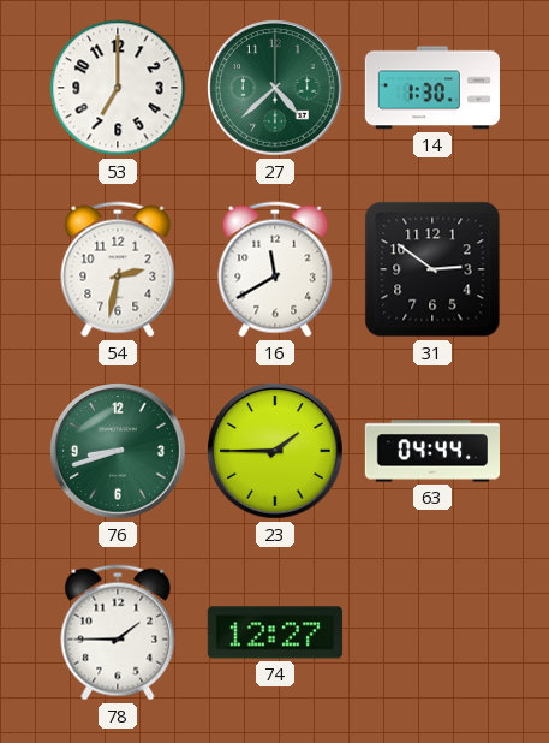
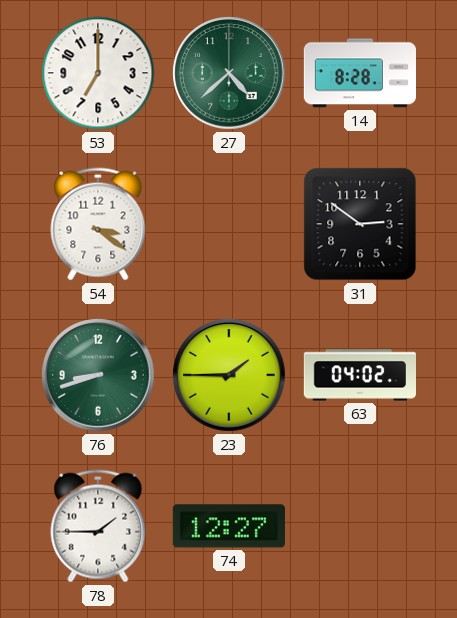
14: 1:30 -> 8:28 (359, 73)
54: 2:32 -> 3:21 (98, 224)
16: 11:40 -> none (275, 269)
63: 04:44 -> 04:02 (359, 375)
